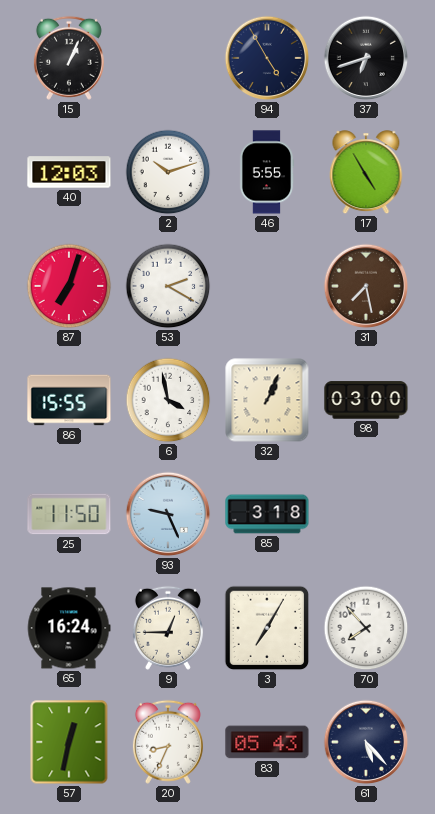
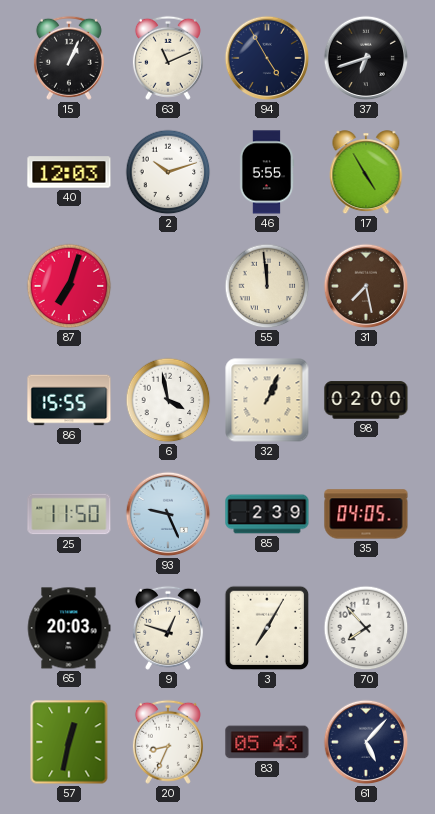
63: none -> 11:11 (168, 58)
53: 2:20 -> none (168, 286)
55: none -> 11:59 (267, 286)
98: 03:00 -> 02:00 (366, 400)
85: 3:18 -> 2:39 (267, 514)
35: none -> 04:05 (366, 514)
65: 16:24 -> 20:03 (69, 628)
9: 12:45 -> 12:48 (168, 628)
61: 5:23 -> 5:07 (366, 742)
